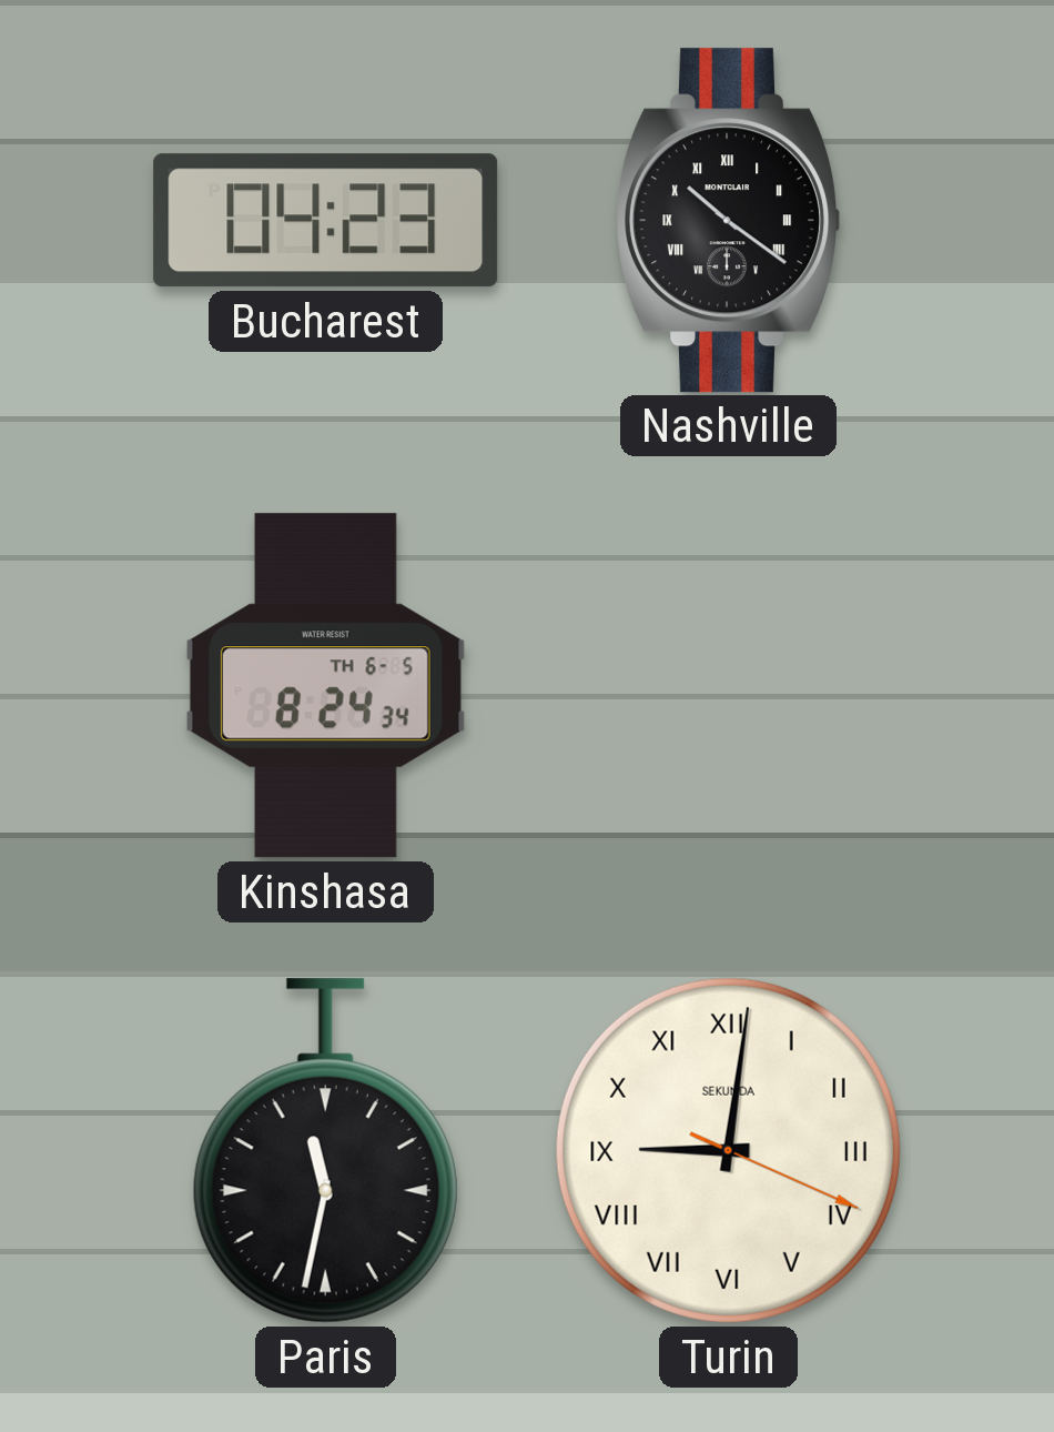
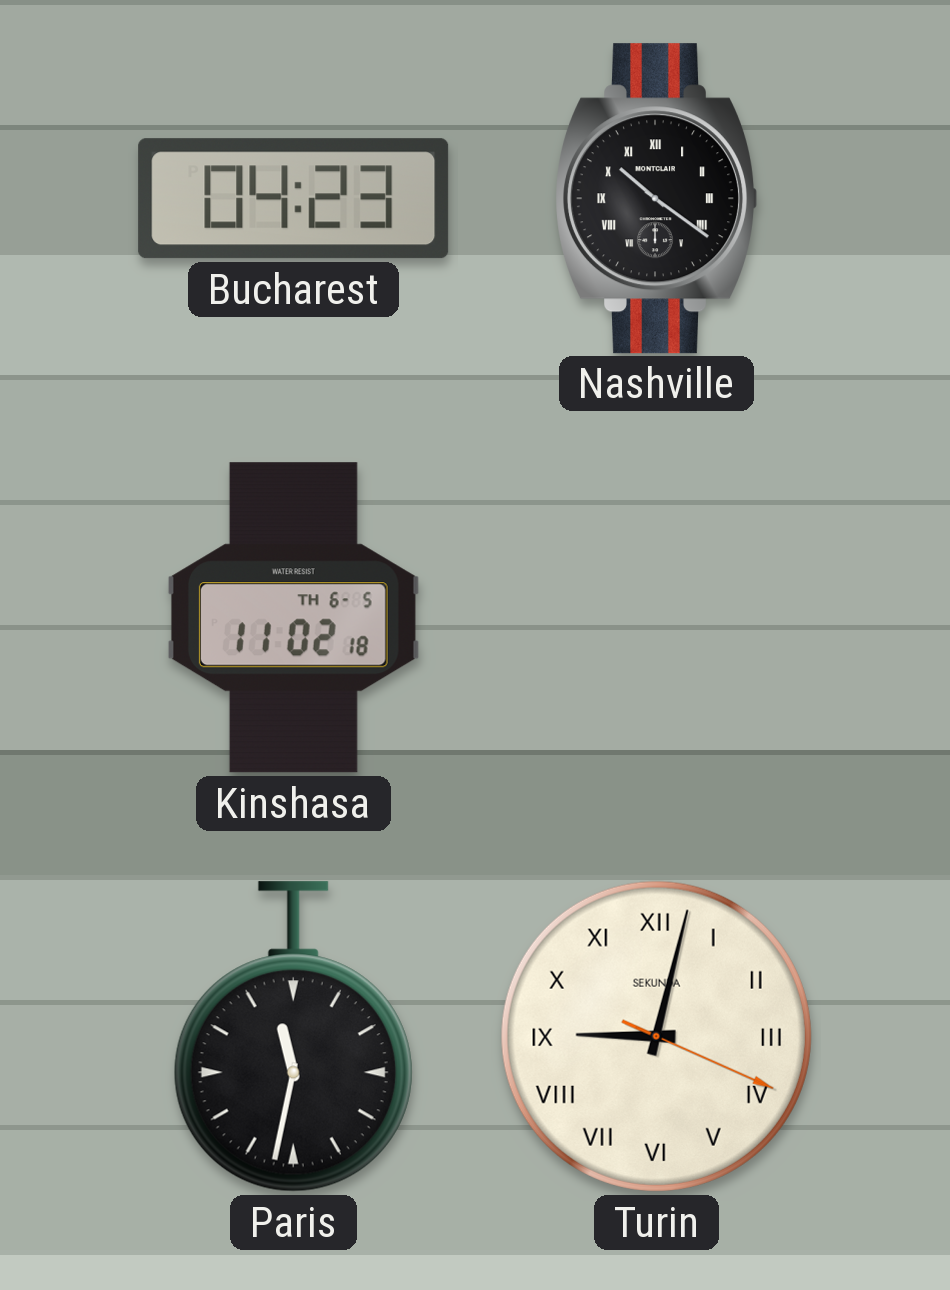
Kinshasa: 8:24 -> 11:02 (293, 618)
Turin: 9:01 -> 9:02 (656, 1036)
